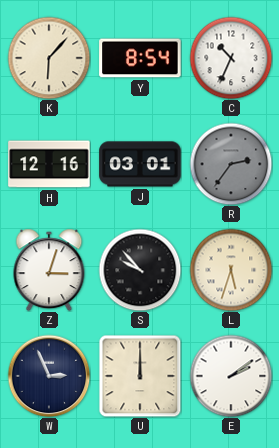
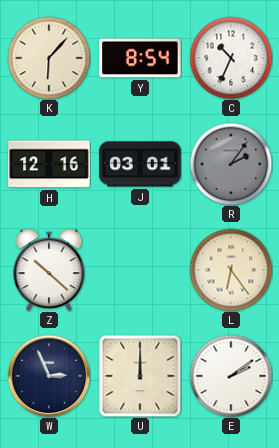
R: 2:36 -> 2:06 (231, 164)
Z: 3:03 -> 10:22 (49, 270)
S: 9:53 -> none (140, 270)
L: 5:33 -> 6:24 (231, 270)
